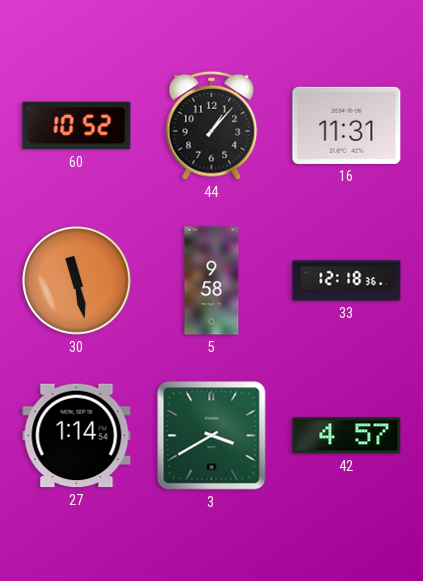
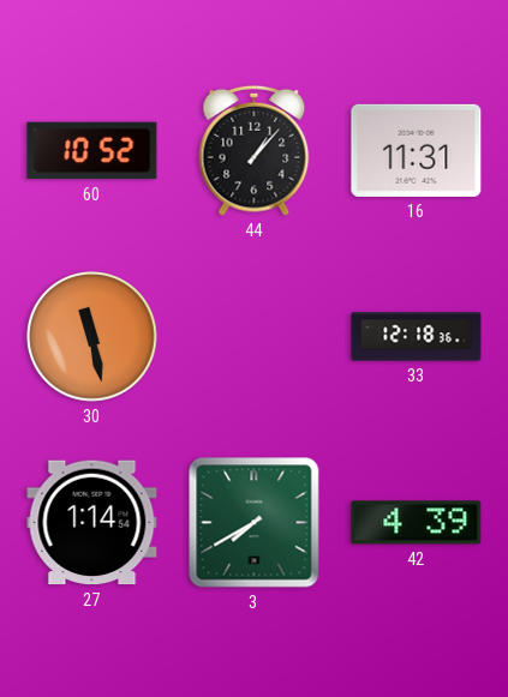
5: 9:58 -> none (212, 281)
3: 3:40 -> 7:40 (255, 523)
42: 4:57 -> 4:39 (417, 523)
